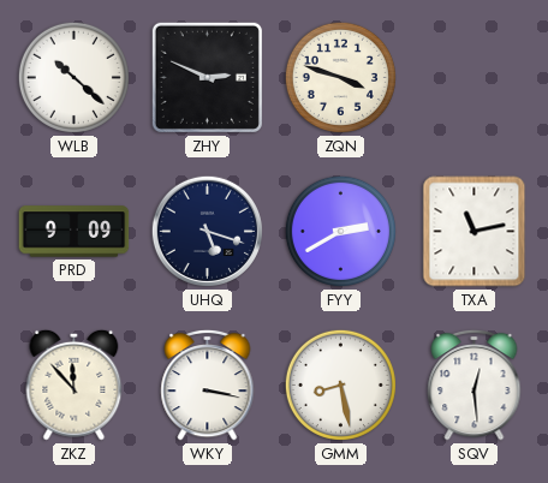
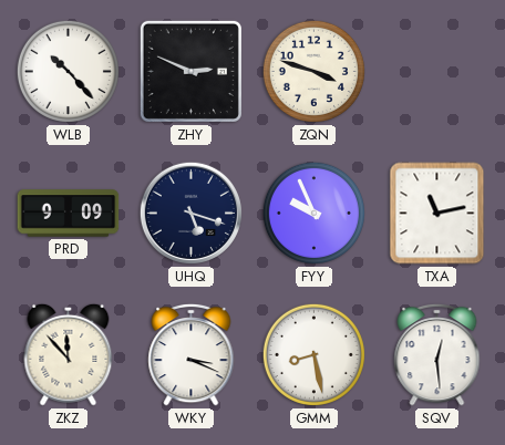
WLB: 10:22 -> 10:23 (68, 71)
FYY: 2:40 -> 9:56 (313, 213)
WKY: 3:17 -> 3:19 (192, 354)
